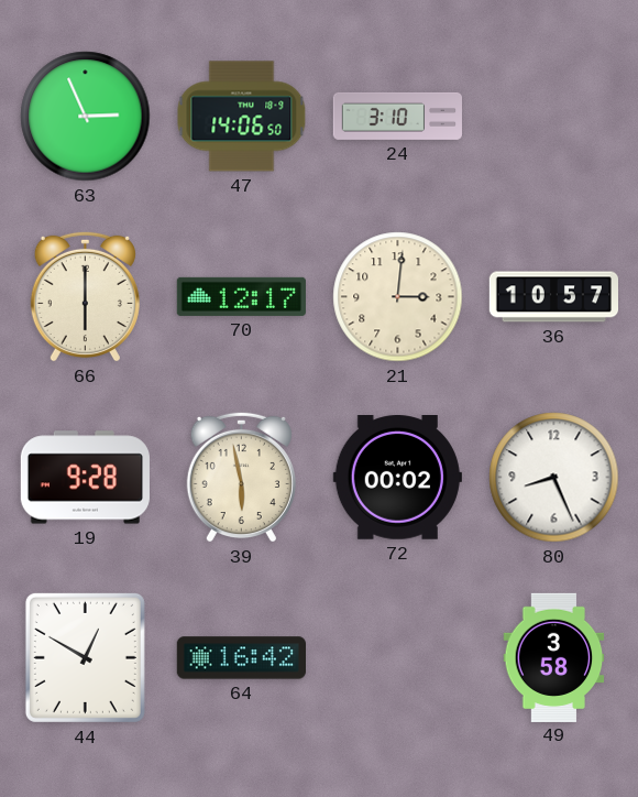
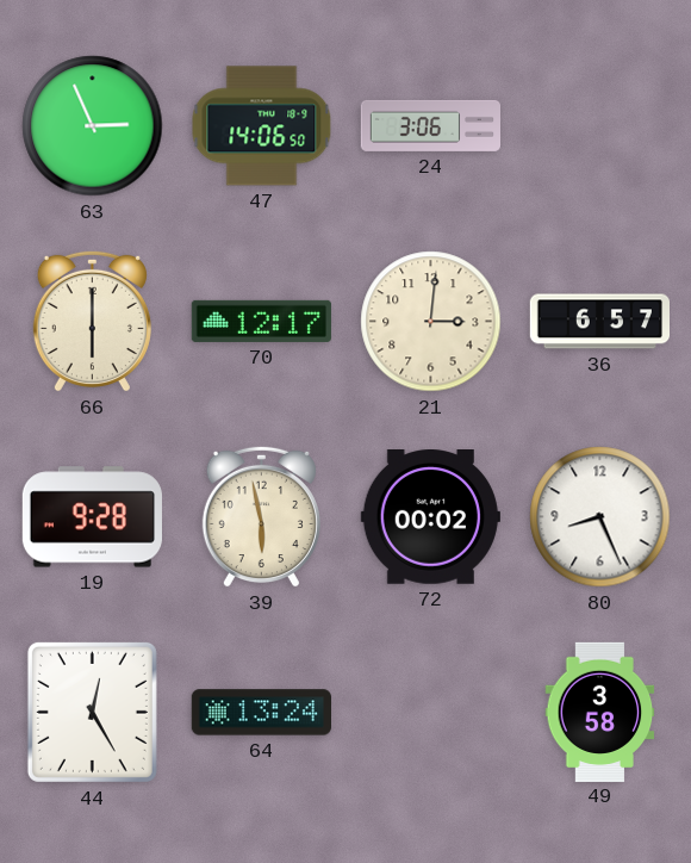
24: 3:10 -> 3:06 (430, 125)
36: 10:57 -> 6:57 (599, 322)
44: 12:50 -> 12:25 (92, 712)
64: 16:42 -> 13:24 (261, 713)
